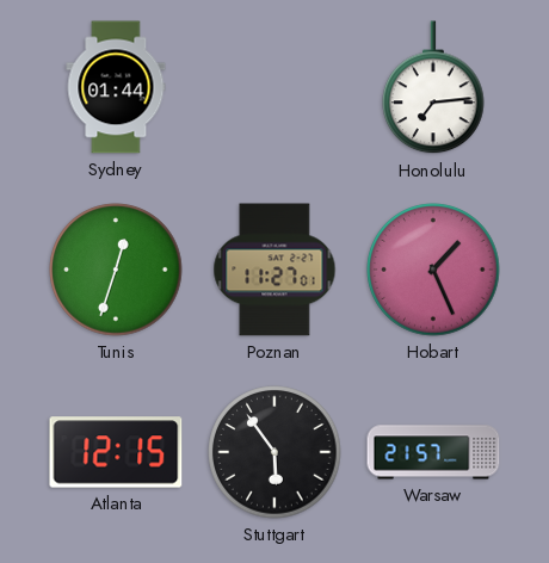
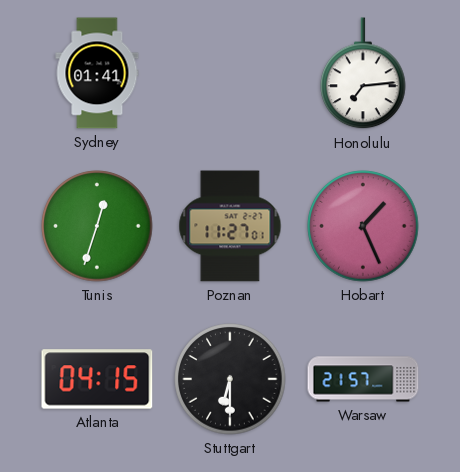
Sydney: 01:44 -> 01:41 (97, 73)
Atlanta: 12:15 -> 04:15 (97, 379)
Stuttgart: 5:54 -> 6:30 (230, 379)
